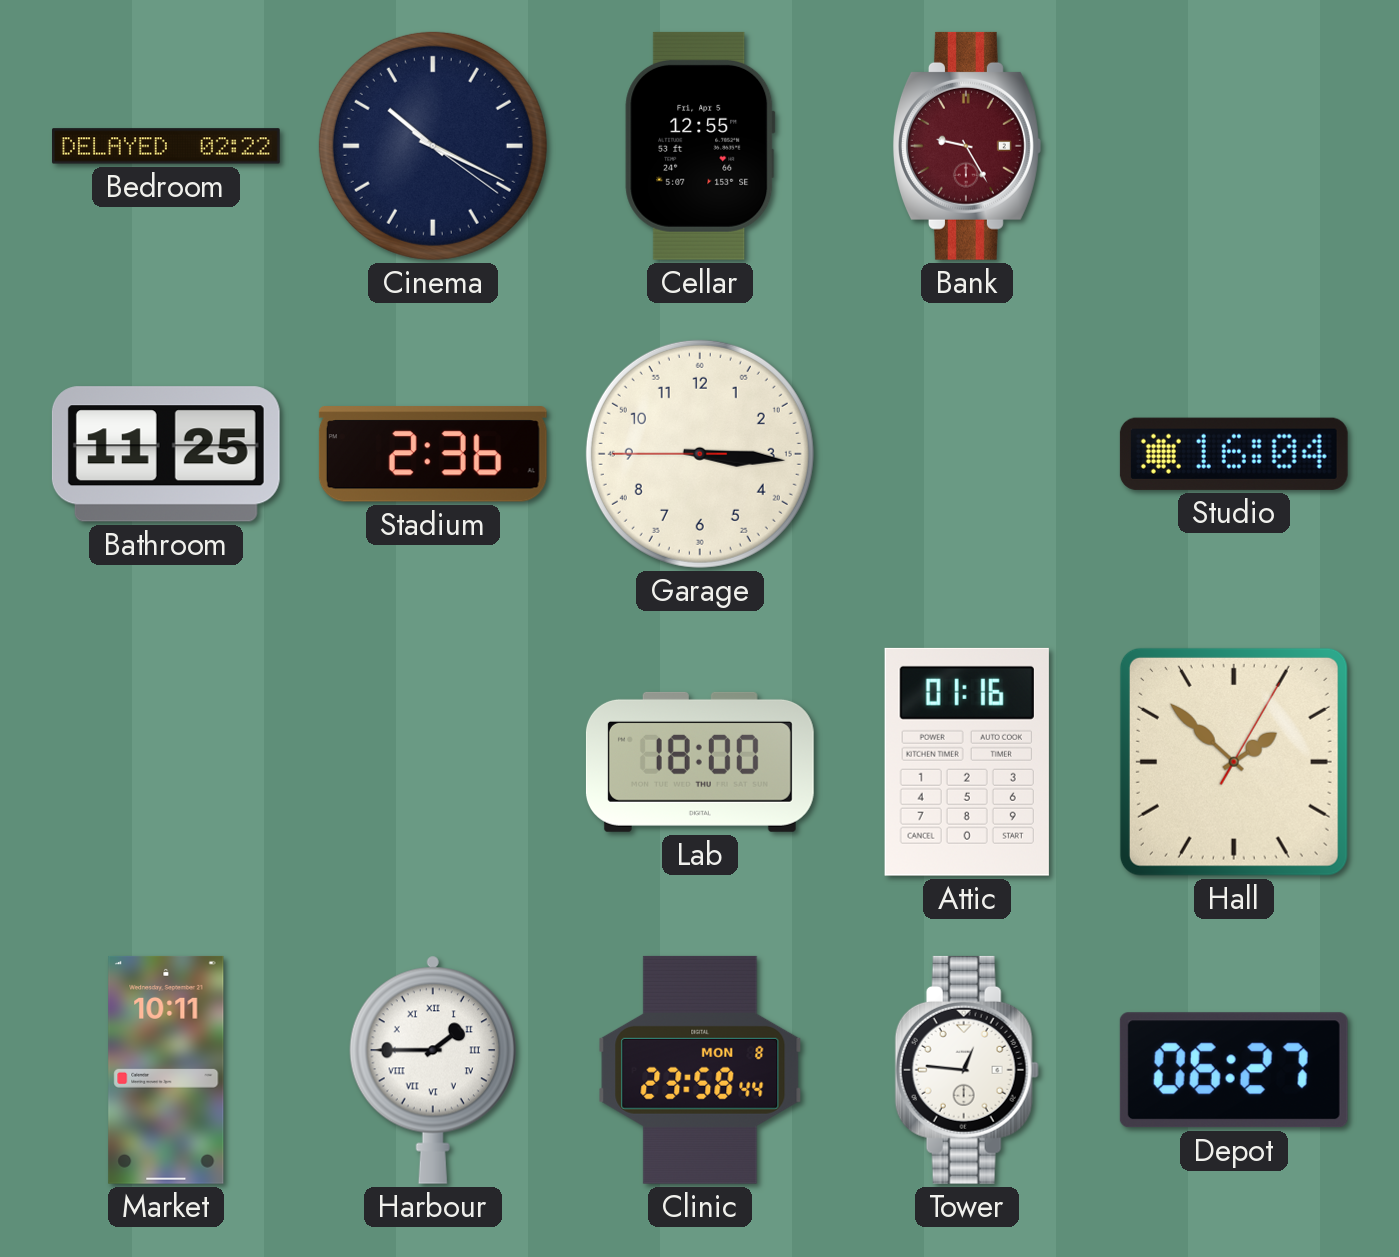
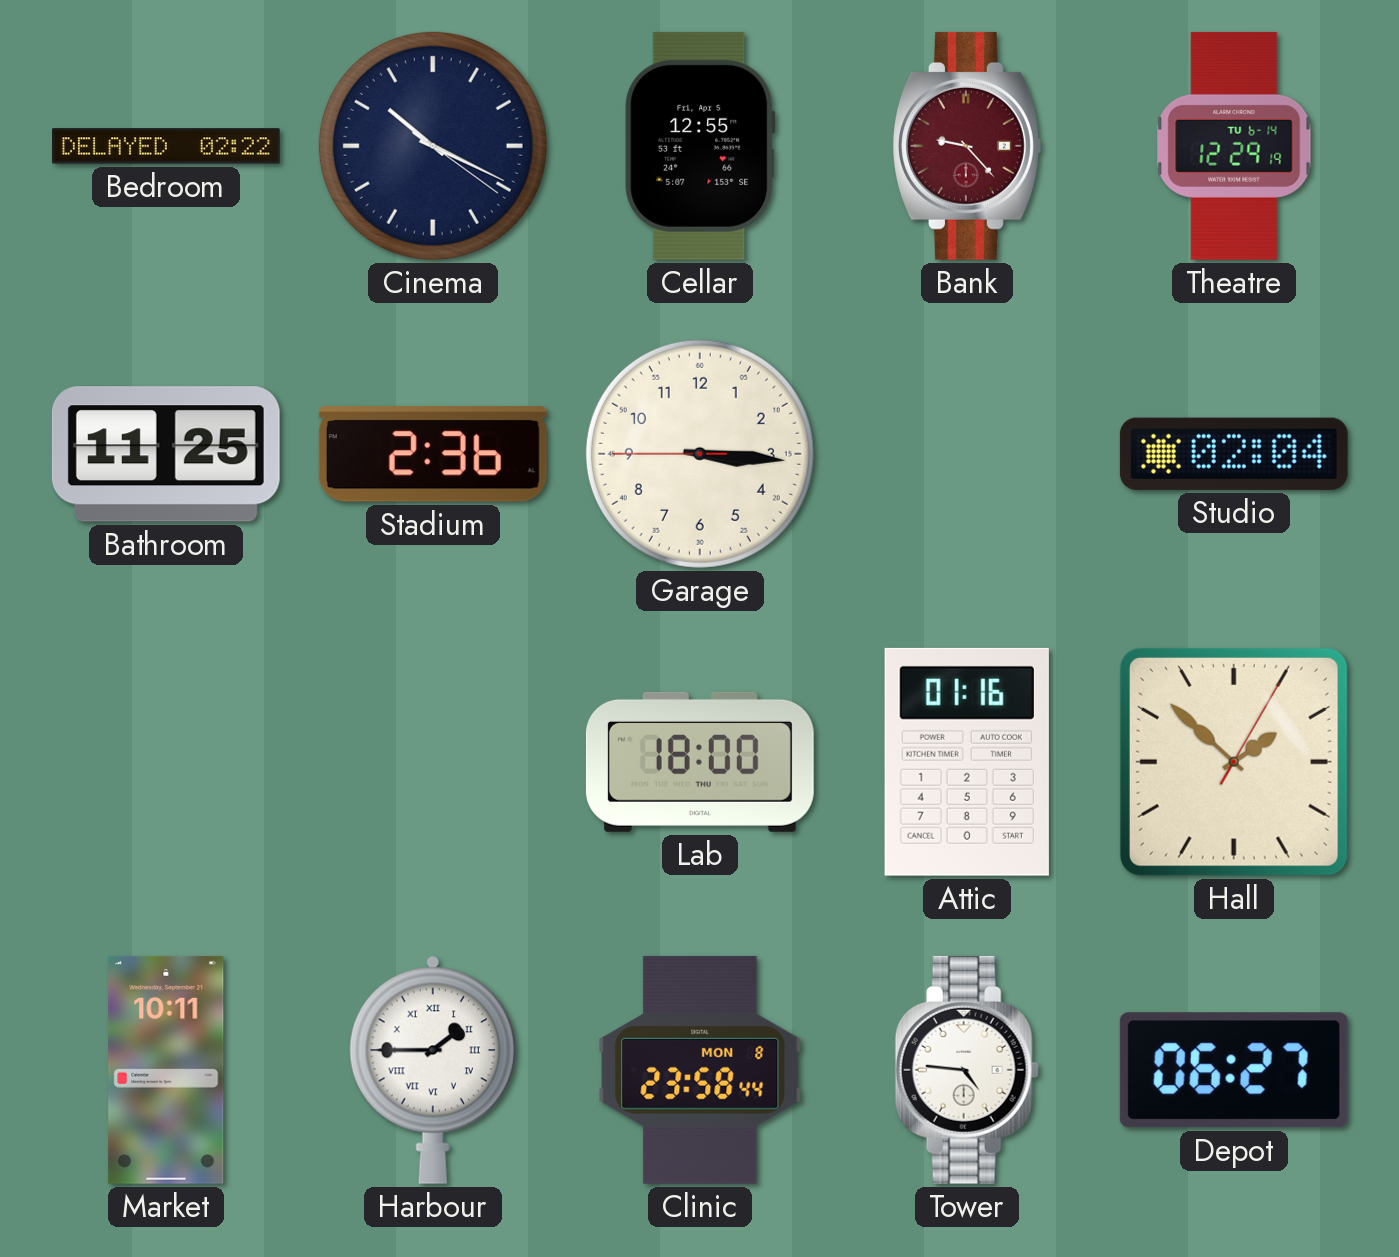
Bank: 9:25 -> 9:23 (966, 146)
Theatre: none -> 12:29 (1234, 146)
Studio: 16:04 -> 02:04 (1234, 454)
Tower: 12:46 -> 4:46 (967, 1070)
